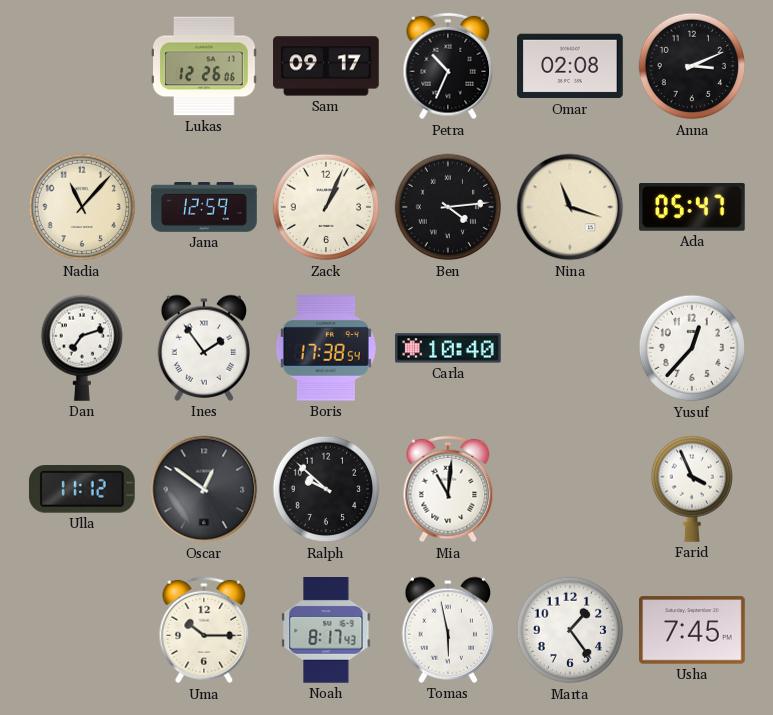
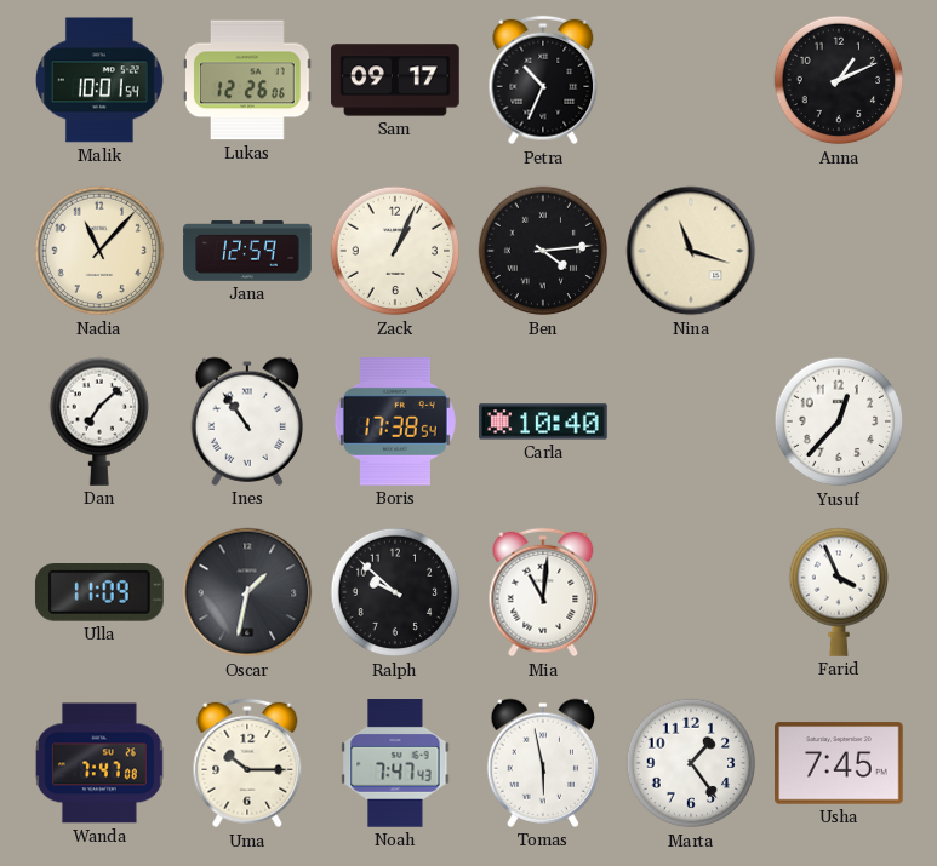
Malik: none -> 10:01 (101, 80)
Omar: 02:08 -> none (570, 66)
Anna: 3:11 -> 1:11 (839, 80)
Ada: 05:47 -> none (693, 208)
Dan: 7:12 -> 7:08 (98, 421)
Ines: 1:54 -> 10:54 (246, 421)
Ulla: 11:12 -> 11:09 (99, 593)
Oscar: 12:51 -> 1:32 (247, 592)
Wanda: none -> 7:47 (99, 763)
Noah: 8:17 -> 7:47 (395, 764)
